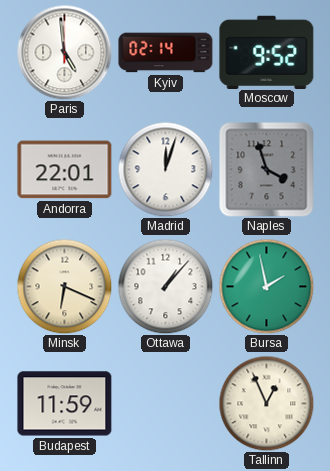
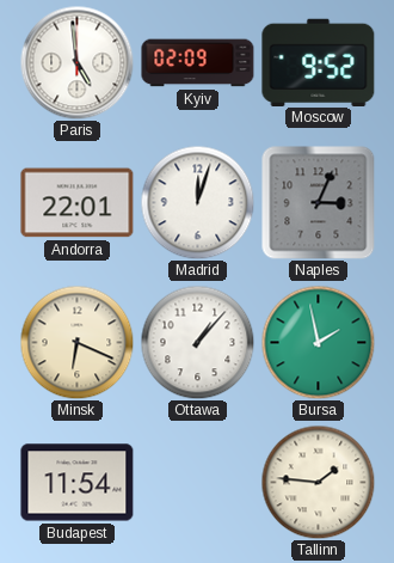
Kyiv: 02:14 -> 02:09 (198, 63)
Naples: 3:57 -> 3:04 (319, 203)
Budapest: 11:59 -> 11:54 (78, 483)
Tallinn: 12:56 -> 1:46 (318, 482)
